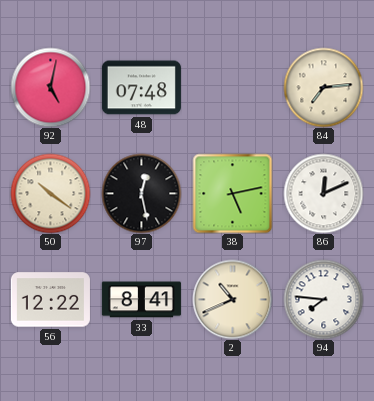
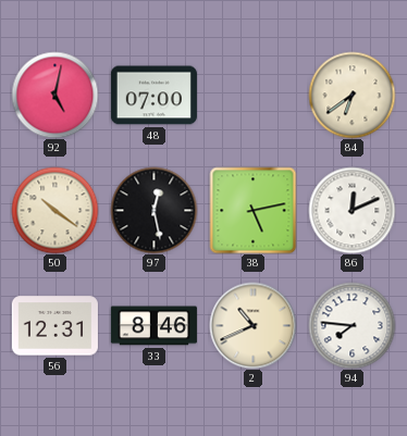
48: 07:48 -> 07:00 (153, 96)
84: 7:14 -> 6:39 (351, 95)
56: 12:22 -> 12:31 (54, 326)
33: 8:41 -> 8:46 (153, 326)
